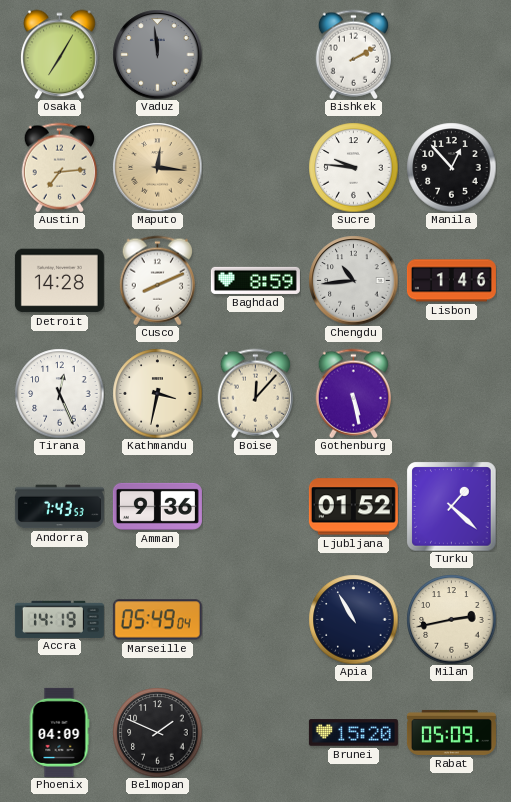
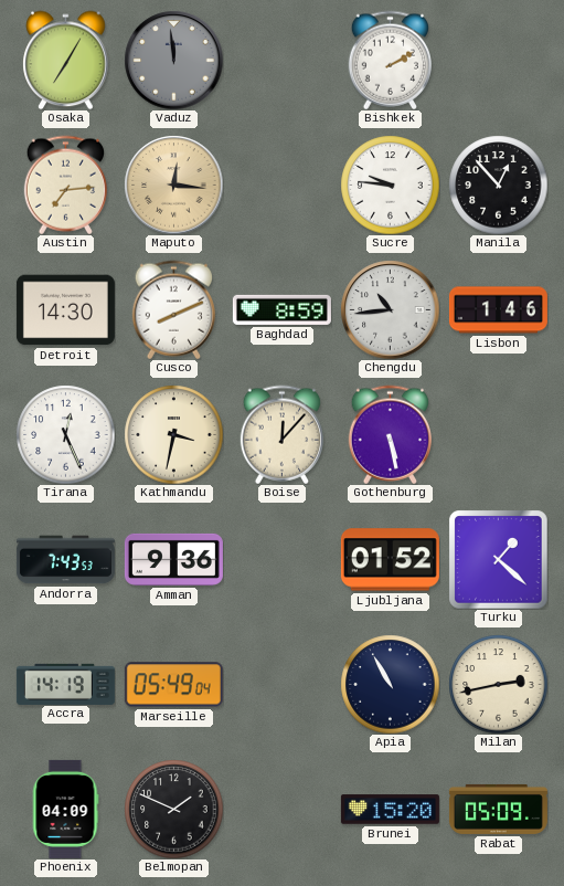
Detroit: 14:28 -> 14:30 (65, 310)
